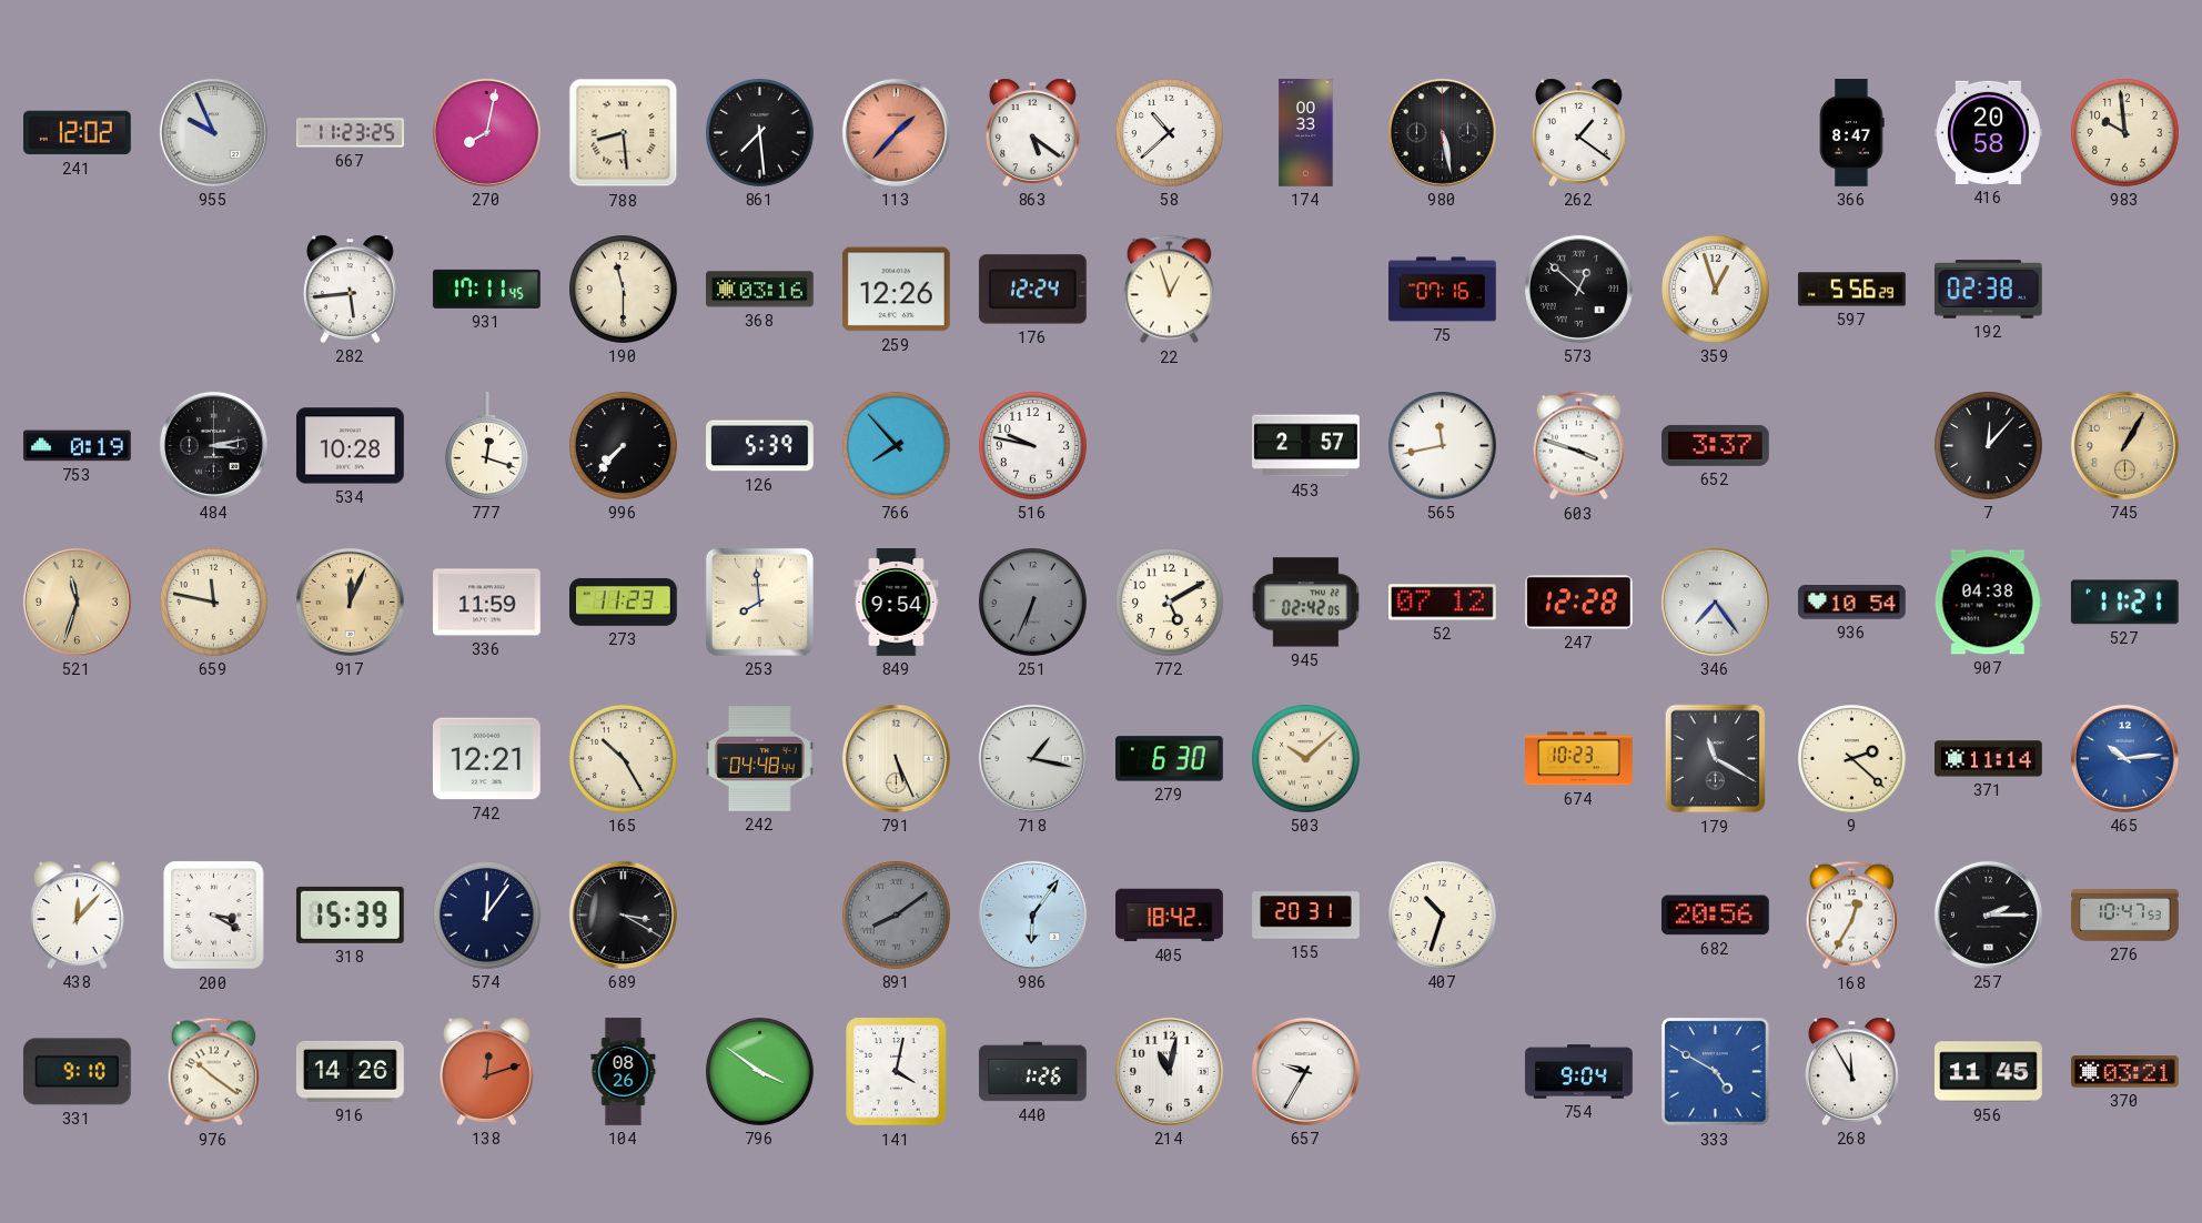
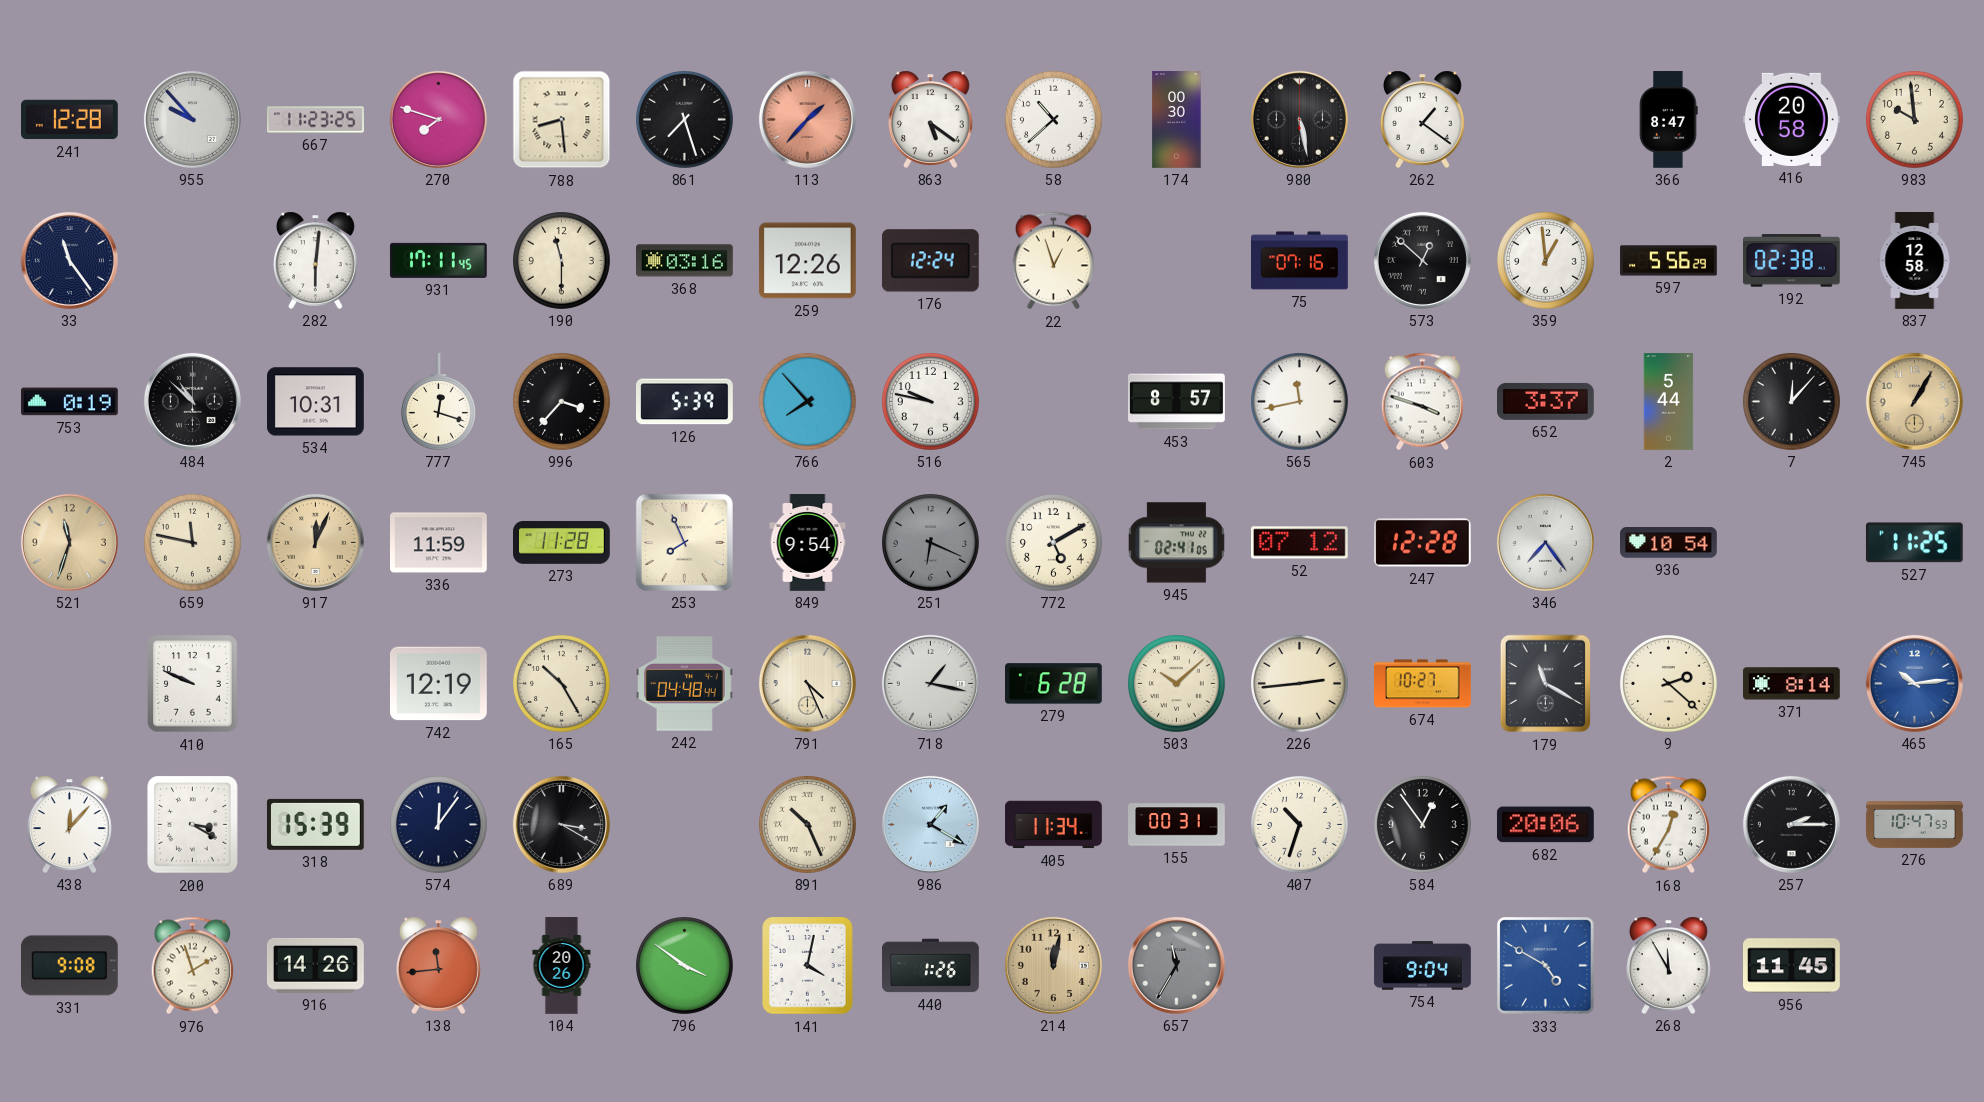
241: 12:02 -> 12:28 (70, 120)
955: 9:56 -> 9:53 (192, 119)
270: 8:02 -> 7:48 (438, 119)
861: 7:29 -> 7:27 (685, 120)
174: 00:33 -> 00:30 (1177, 120)
33: none -> 11:24 (69, 260)
282: 5:44 -> 6:01 (315, 260)
359: 12:57 -> 12:59 (1546, 261)
837: none -> 12:58 (1915, 261)
484: 3:13 -> 10:52 (192, 401)
534: 10:28 -> 10:31 (316, 402)
996: 7:37 -> 3:37 (562, 402)
453: 2:57 -> 8:57 (1177, 402)
2: none -> 5:44 (1669, 402)
273: 11:23 -> 11:28 (562, 542)
253: 7:59 -> 7:56 (684, 542)
251: 6:34 -> 6:19 (931, 543)
945: 02:42 -> 02:41 (1176, 543)
907: 04:38 -> none (1988, 603)
527: 11:21 -> 11:25 (1914, 543)
410: none -> 9:49 (193, 684)
742: 12:21 -> 12:19 (439, 684)
791: 5:26 -> 4:26 (807, 683)
279: 6:30 -> 6:28 (1054, 684)
226: none -> 2:44 (1300, 684)
674: 10:23 -> 10:27 (1423, 684)
371: 11:14 -> 8:14 (1792, 684)
891: 8:09 -> 10:26 (808, 825)
891 dial: grey -> cream (808, 825)
986: 6:06 -> 1:20 (930, 824)
405: 18:42 -> 11:34 (1054, 825)
155: 20:31 -> 00:31 (1177, 825)
584: none -> 12:54 (1423, 825)
682: 20:56 -> 20:06 (1545, 825)
331: 9:10 -> 9:08 (69, 966)
976: 10:21 -> 1:57 (192, 966)
138: 12:12 -> 11:44 (438, 965)
104: 08:26 -> 20:26 (562, 966)
214: 11:02 -> 12:02 (1053, 965)
214 dial: white -> champagne (1053, 965)
657: 9:35 -> 11:35 (1176, 965)
657 dial: white -> grey (1176, 965)
370: 03:21 -> none (2125, 1072)
